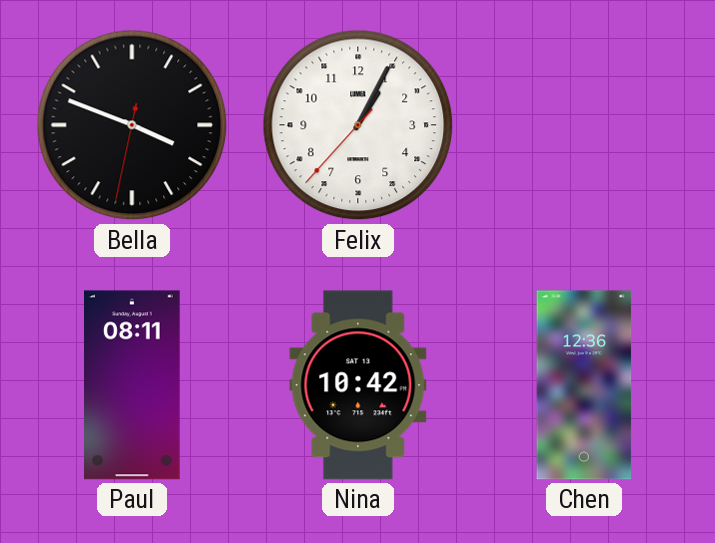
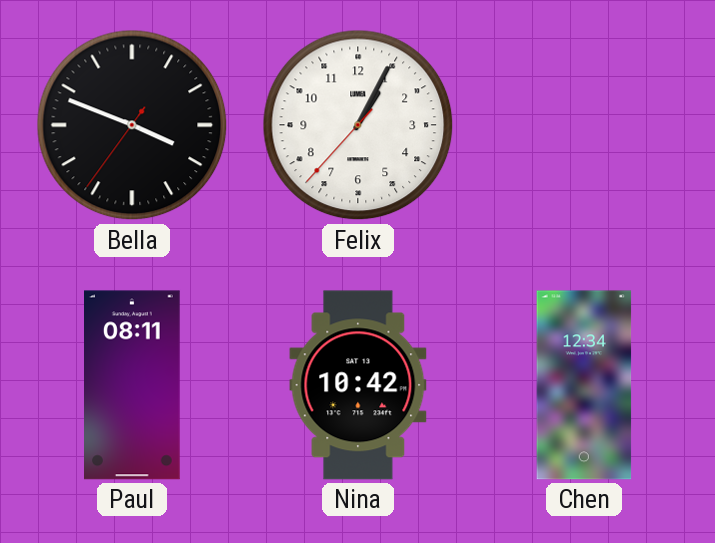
Bella: 3:48:32 -> 3:48:36 (132, 125)
Chen: 12:36 -> 12:34 (584, 385)
